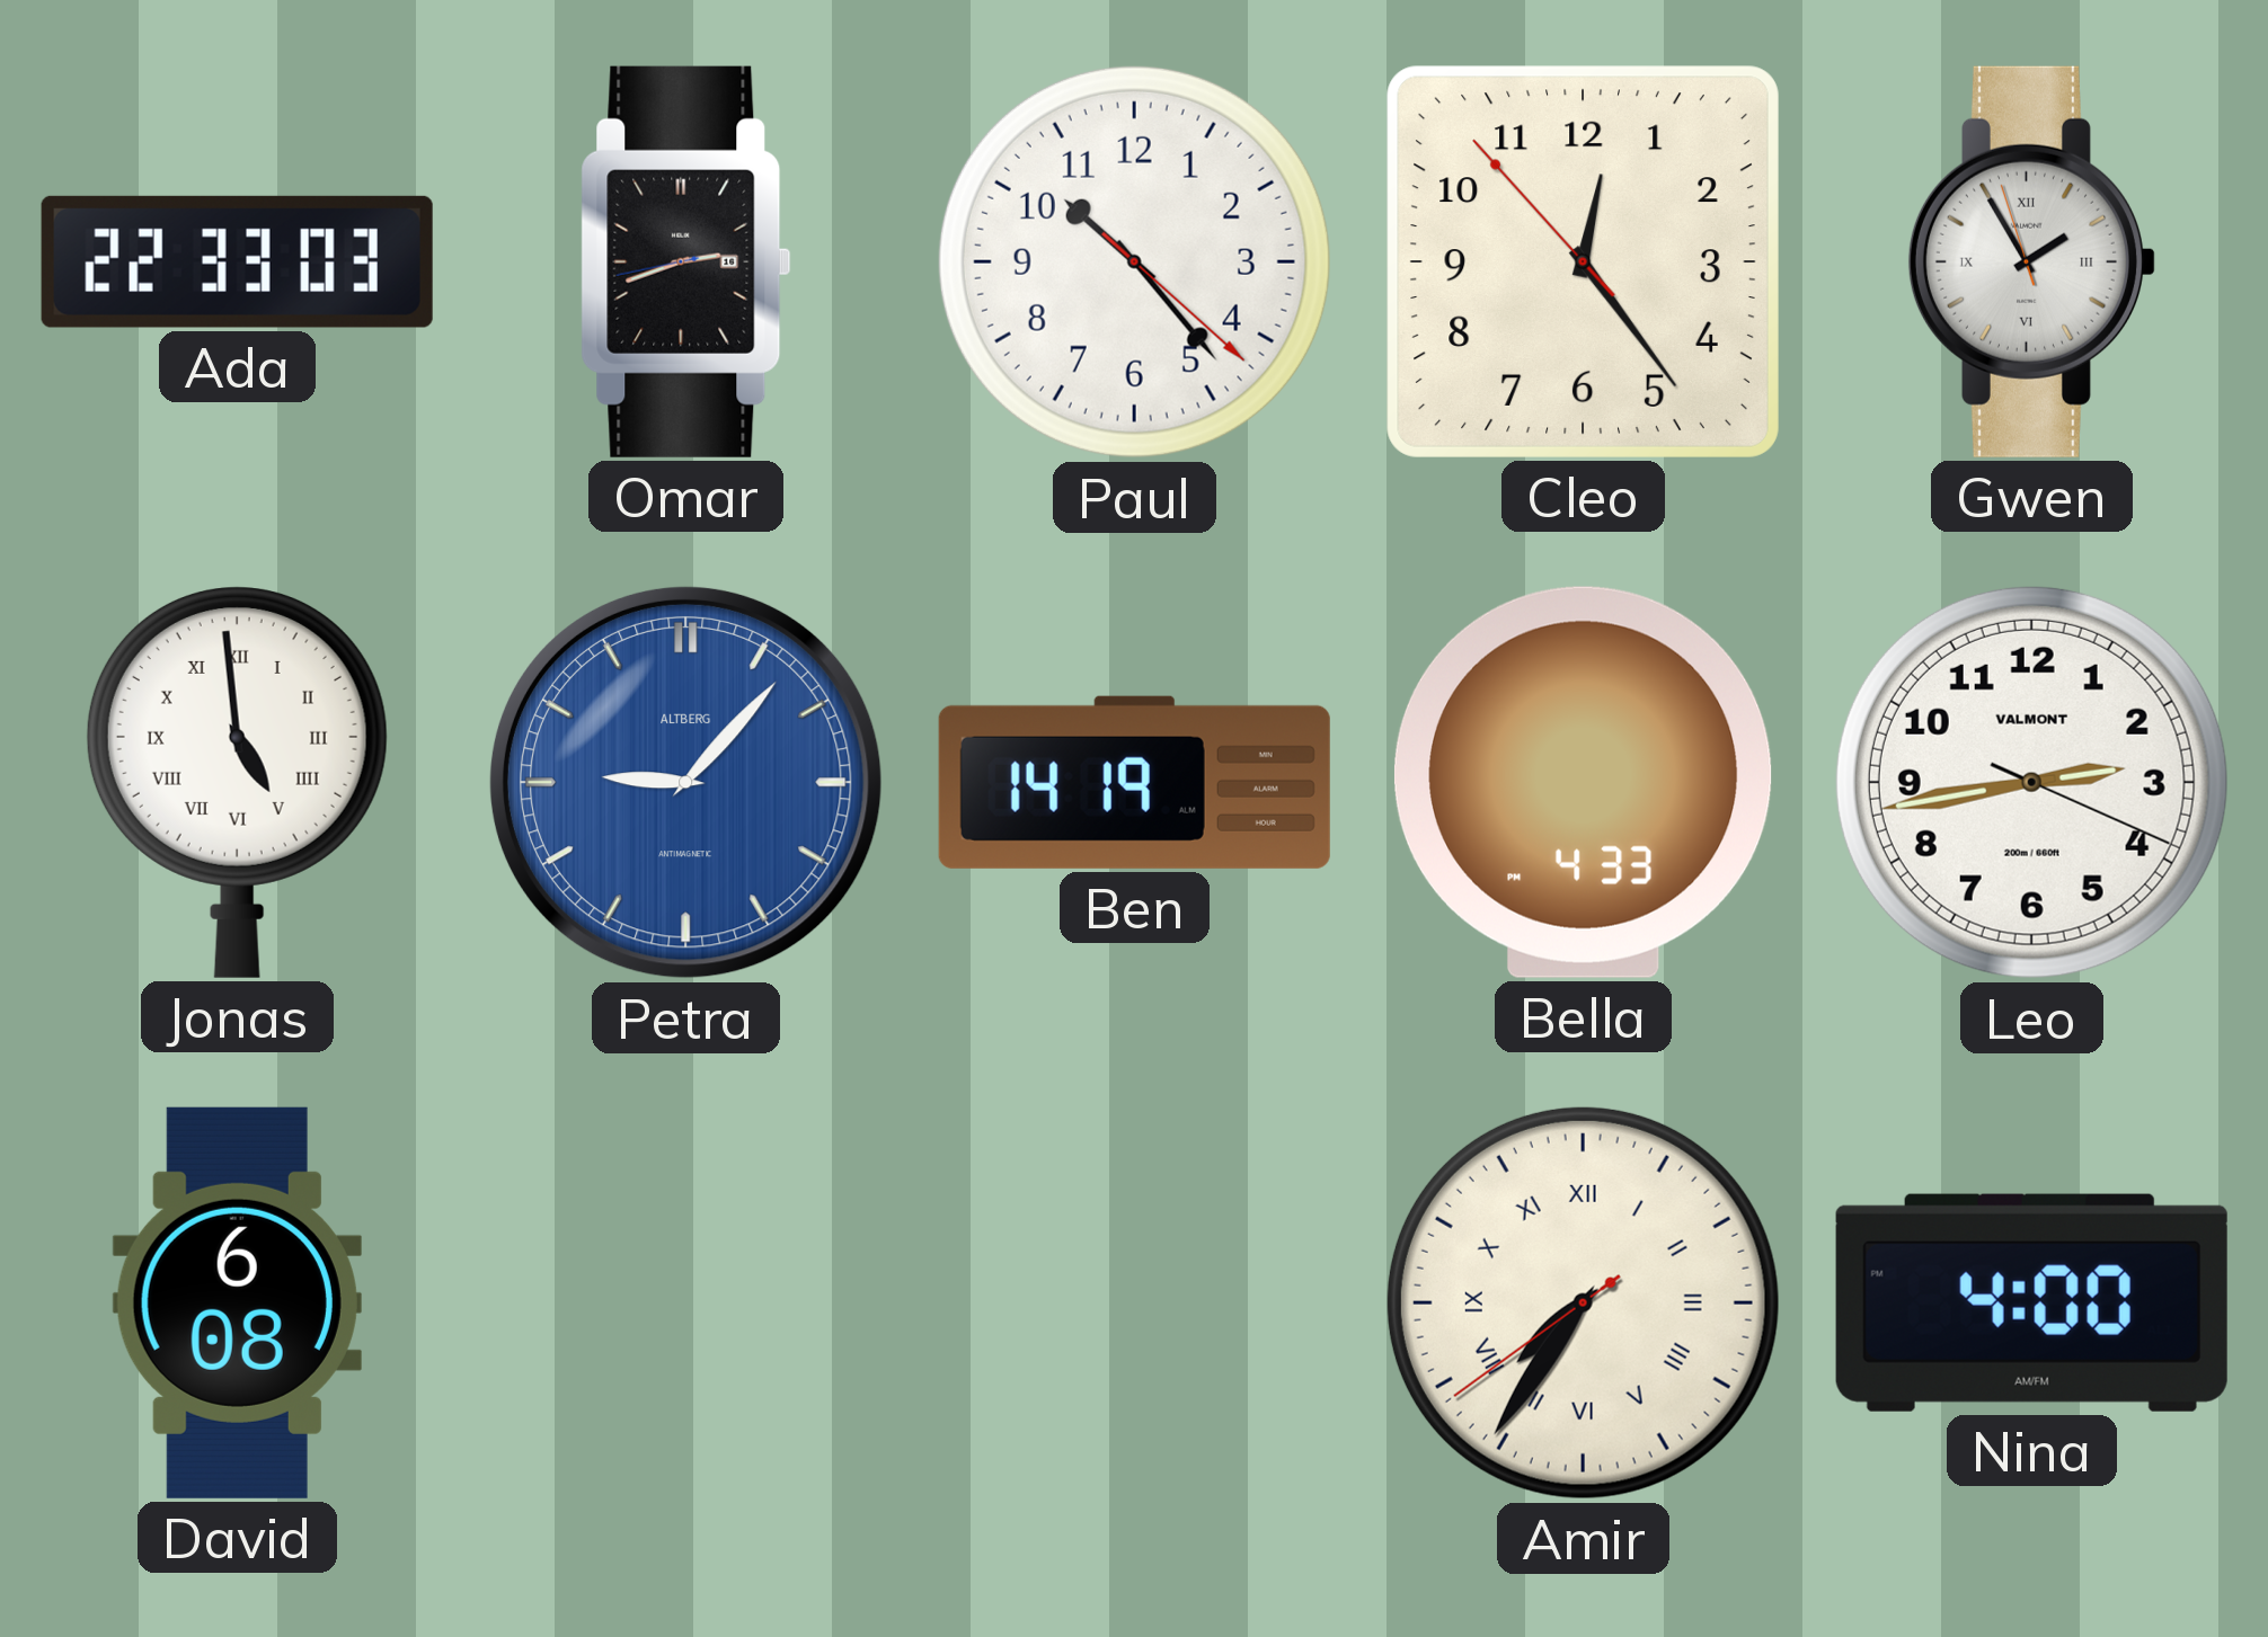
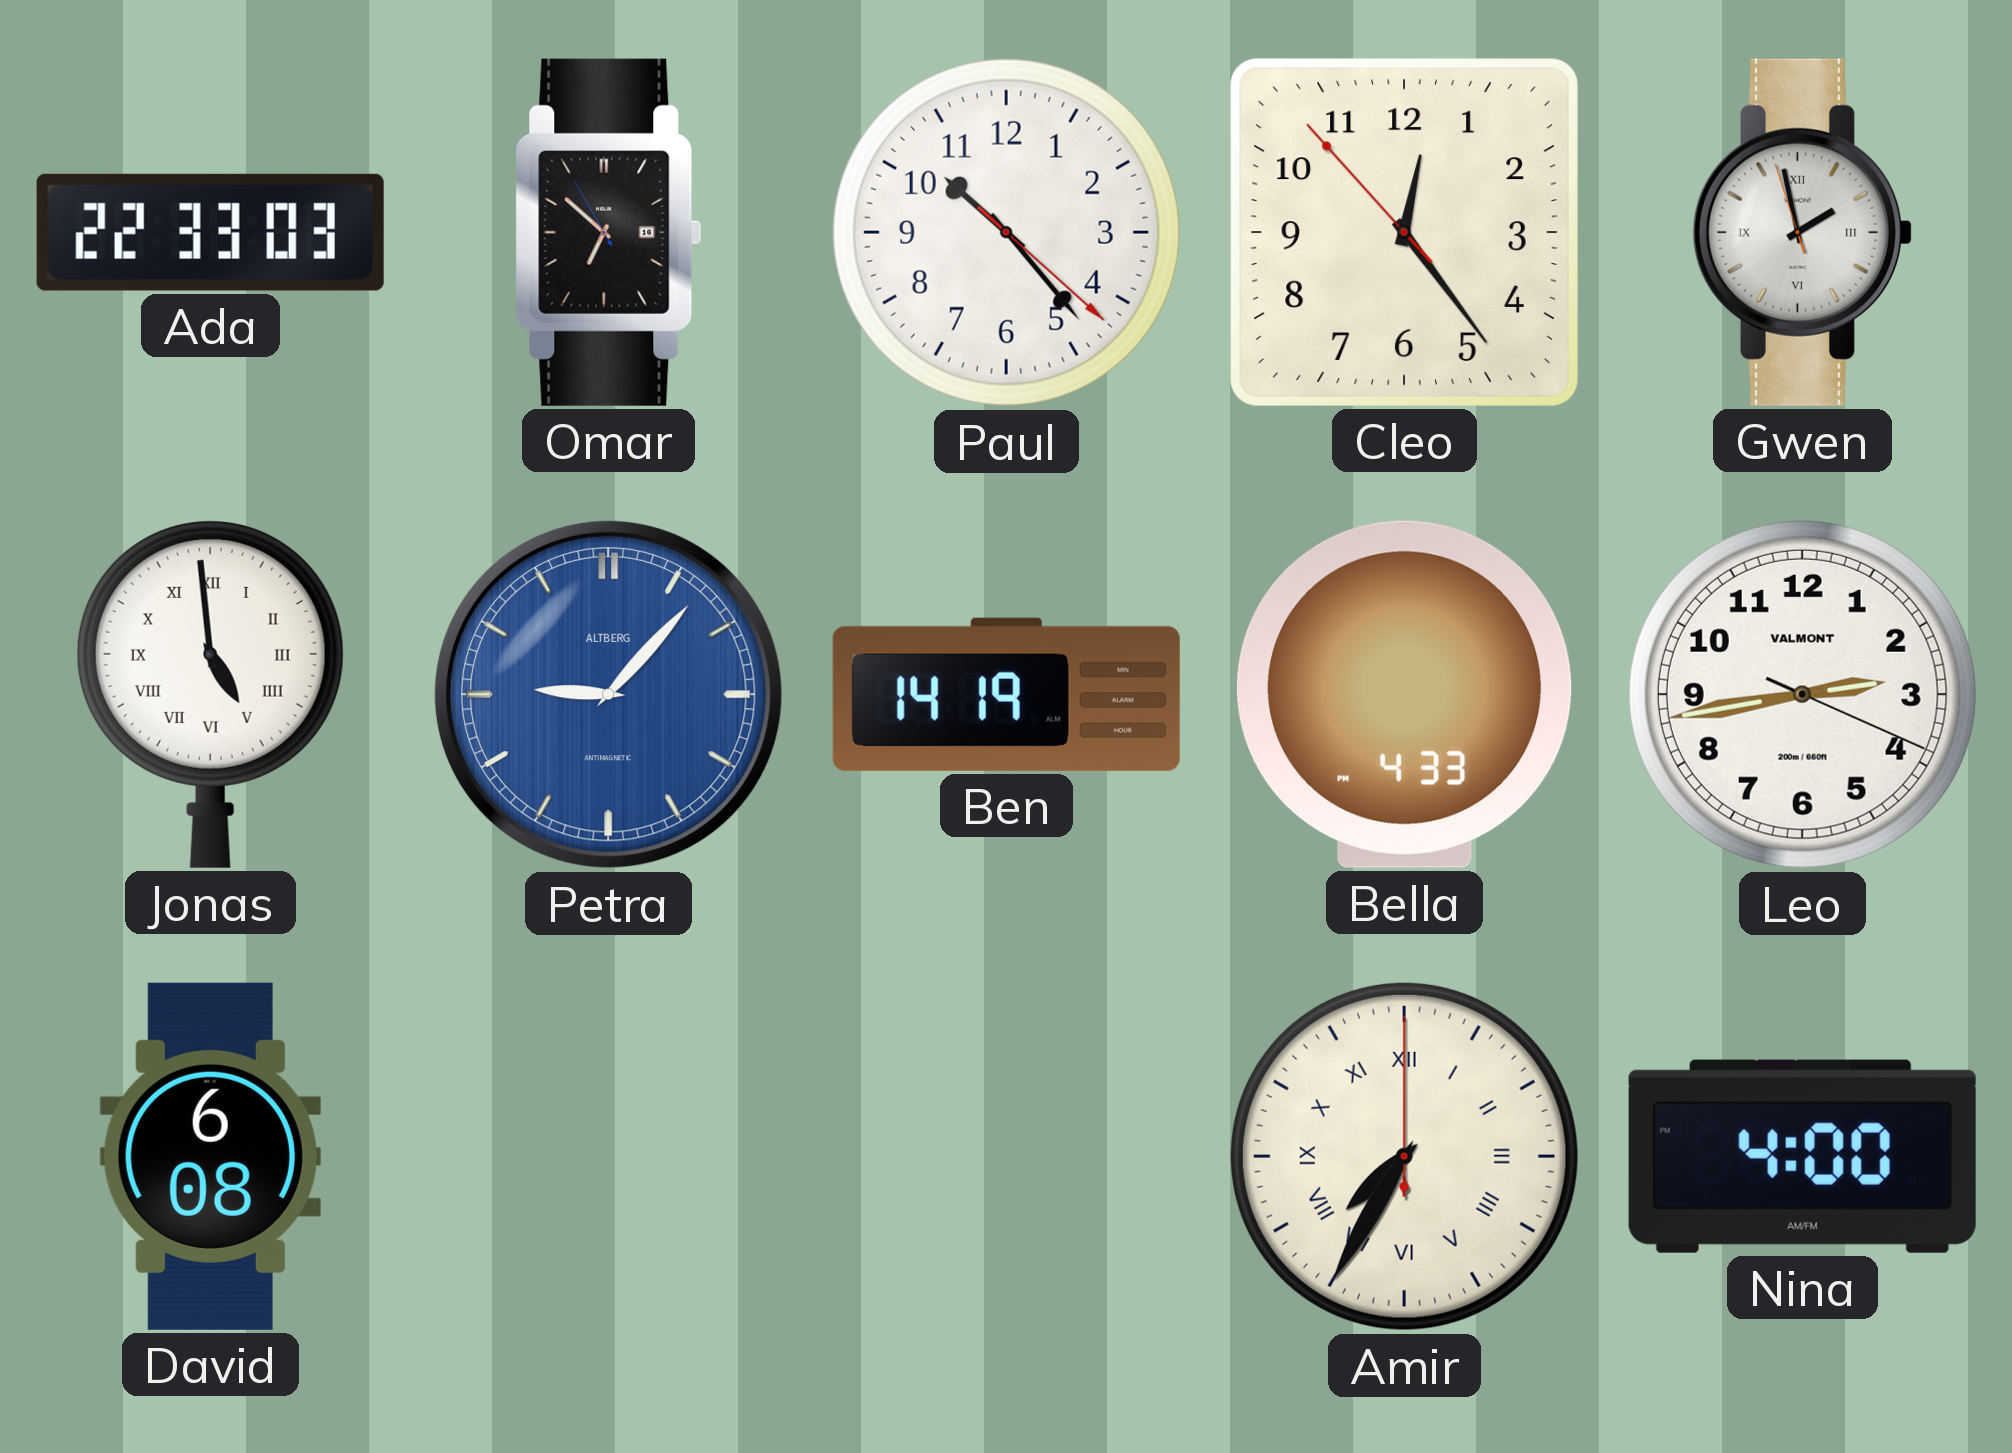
Omar: 2:41 -> 6:51 (609, 232)
Gwen: 1:54 -> 1:57 (1802, 232)
Amir: 7:35:39 -> 7:35:00 (1404, 1156)
